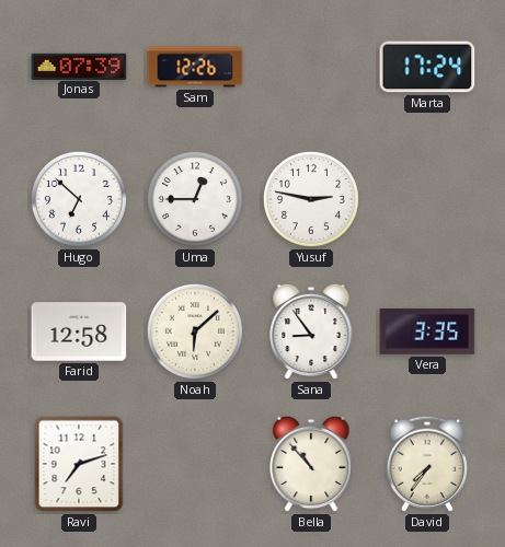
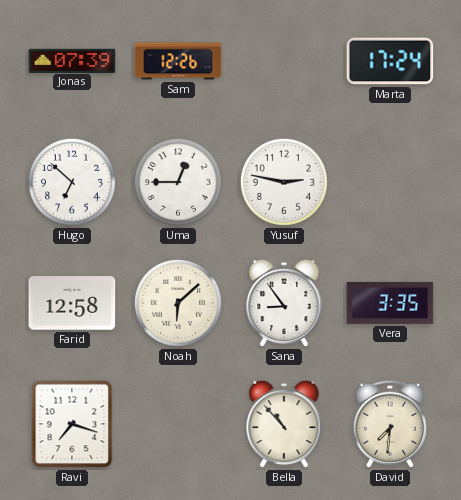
Ravi: 7:12 -> 7:18 (72, 424)
David: 7:36 -> 7:31 (390, 424)
